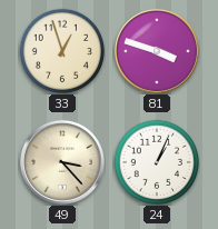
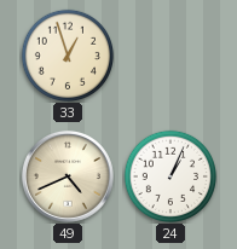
81: 3:48 -> none (157, 51)
49: 3:23 -> 4:41 (68, 176)
